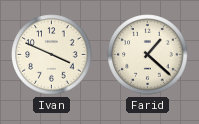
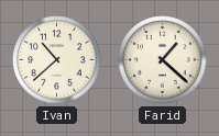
Ivan: 3:49 -> 10:38 (57, 60)
